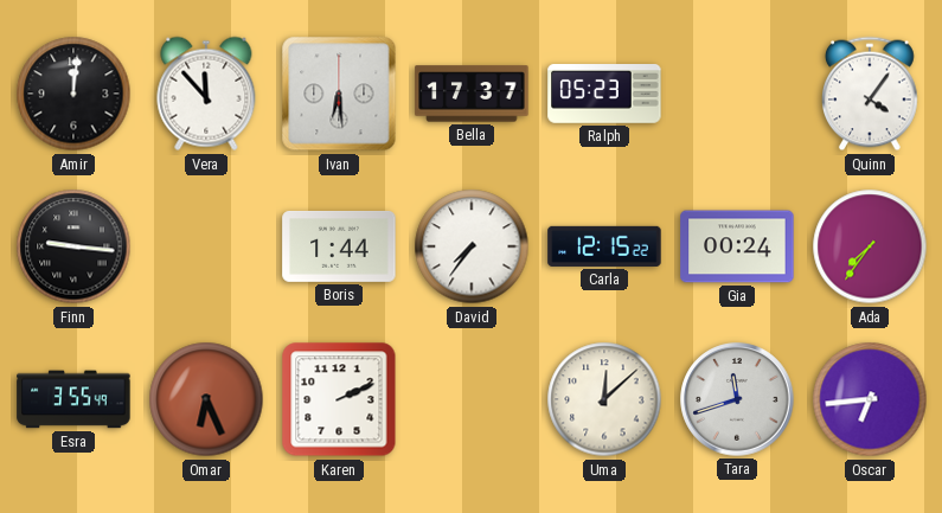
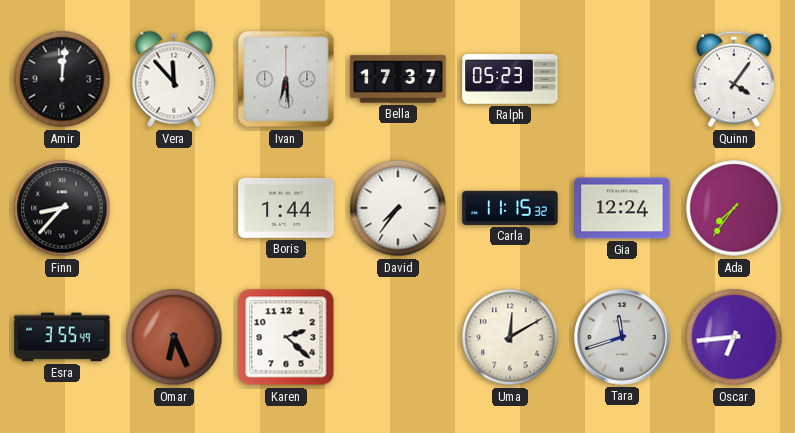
Finn: 9:16 -> 8:37 (62, 208)
Carla: 12:15 -> 11:15 (510, 208)
Gia: 00:24 -> 12:24 (622, 208)
Karen: 2:11 -> 2:22 (286, 337)
Uma: 12:08 -> 12:10 (510, 337)
